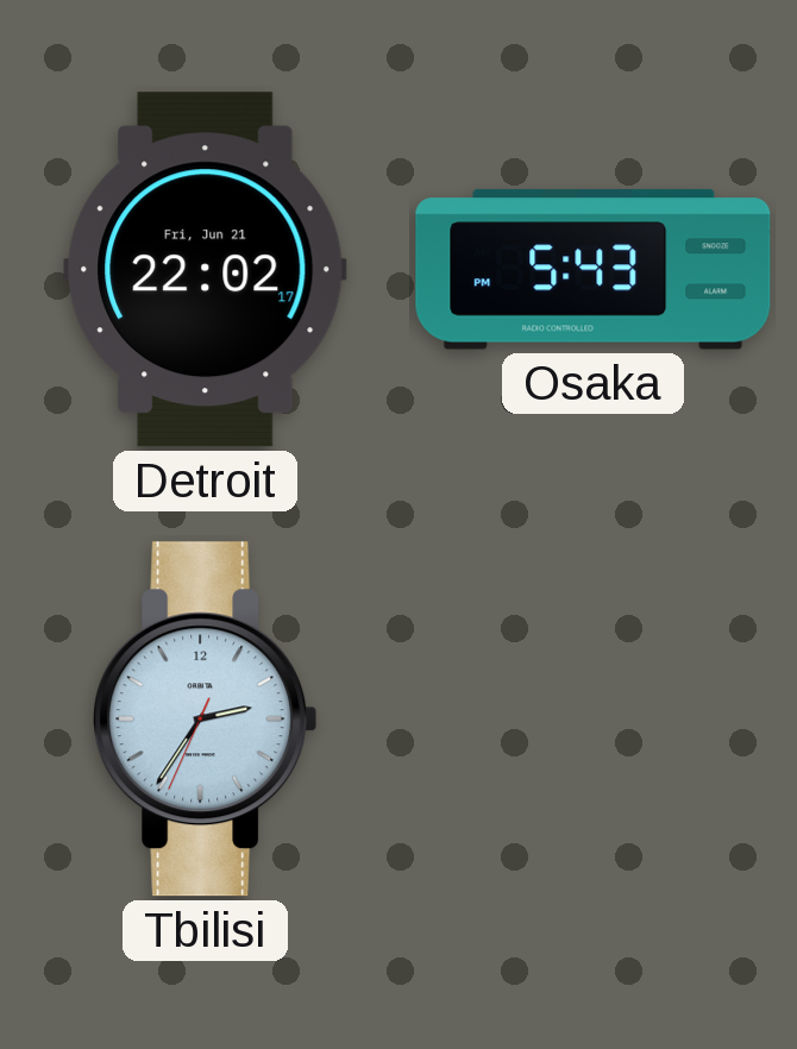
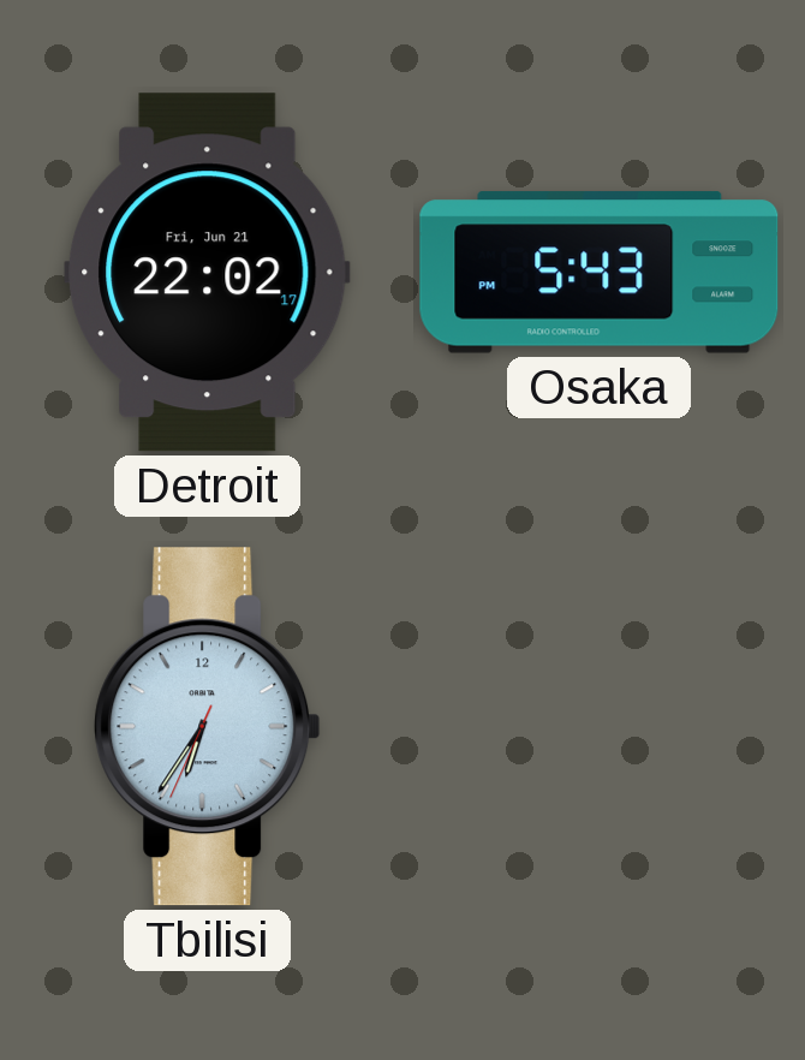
Tbilisi: 2:35 -> 6:35 (208, 727)
